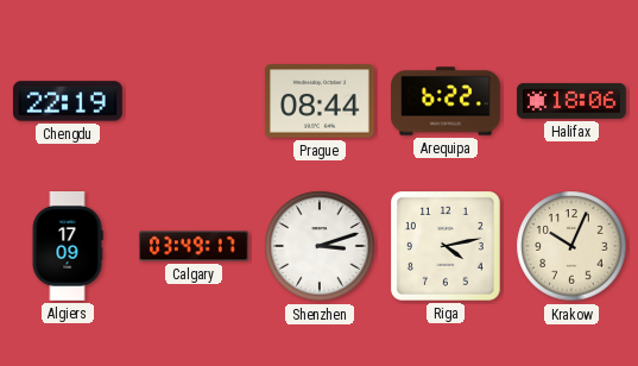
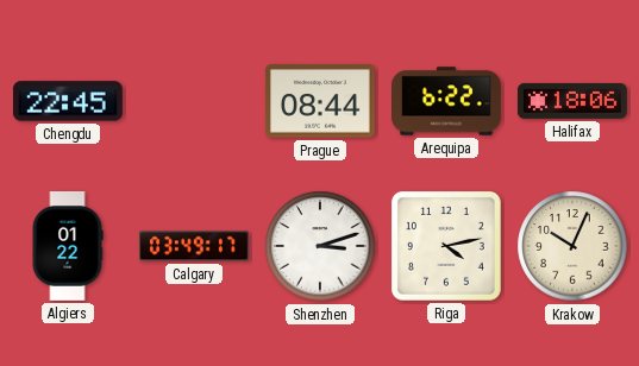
Chengdu: 22:19 -> 22:45 (68, 101)
Algiers: 17:09 -> 01:22 (68, 247)
